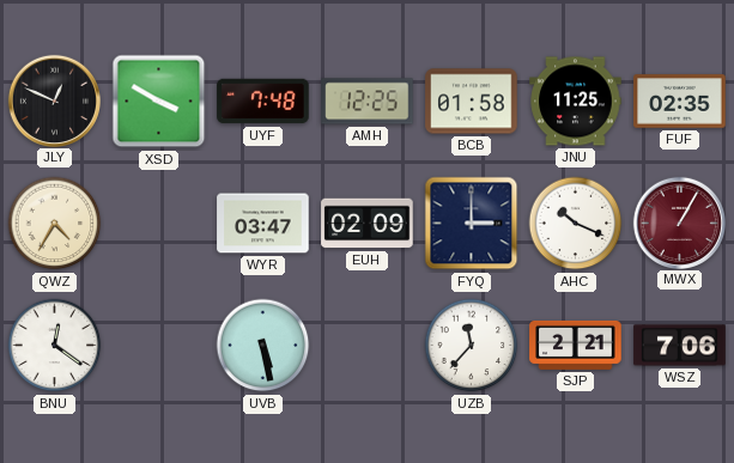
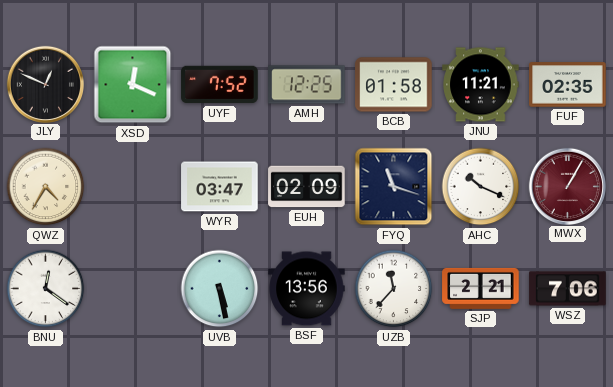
XSD: 3:50 -> 12:19 (133, 85)
UYF: 7:48 -> 7:52 (220, 85)
JNU: 11:25 -> 11:21 (481, 85)
FYQ: 3:00 -> 11:18 (394, 187)
BSF: none -> 13:56 (307, 289)
